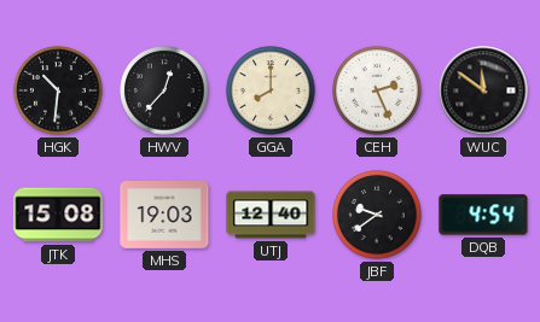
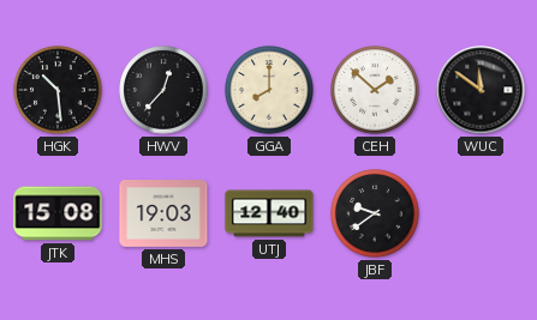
HGK: 10:31 -> 10:29 (58, 90)
CEH: 2:26 -> 1:52 (375, 90)
DQB: 4:54 -> none (483, 215)
